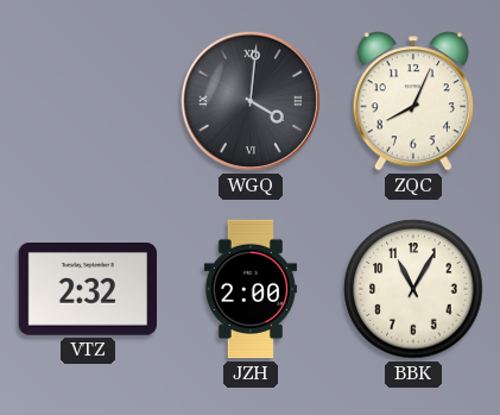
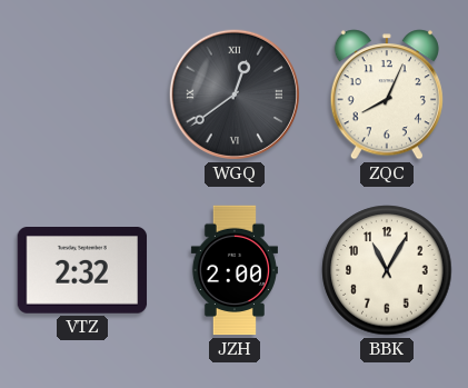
WGQ: 4:01 -> 12:39 (235, 94)
